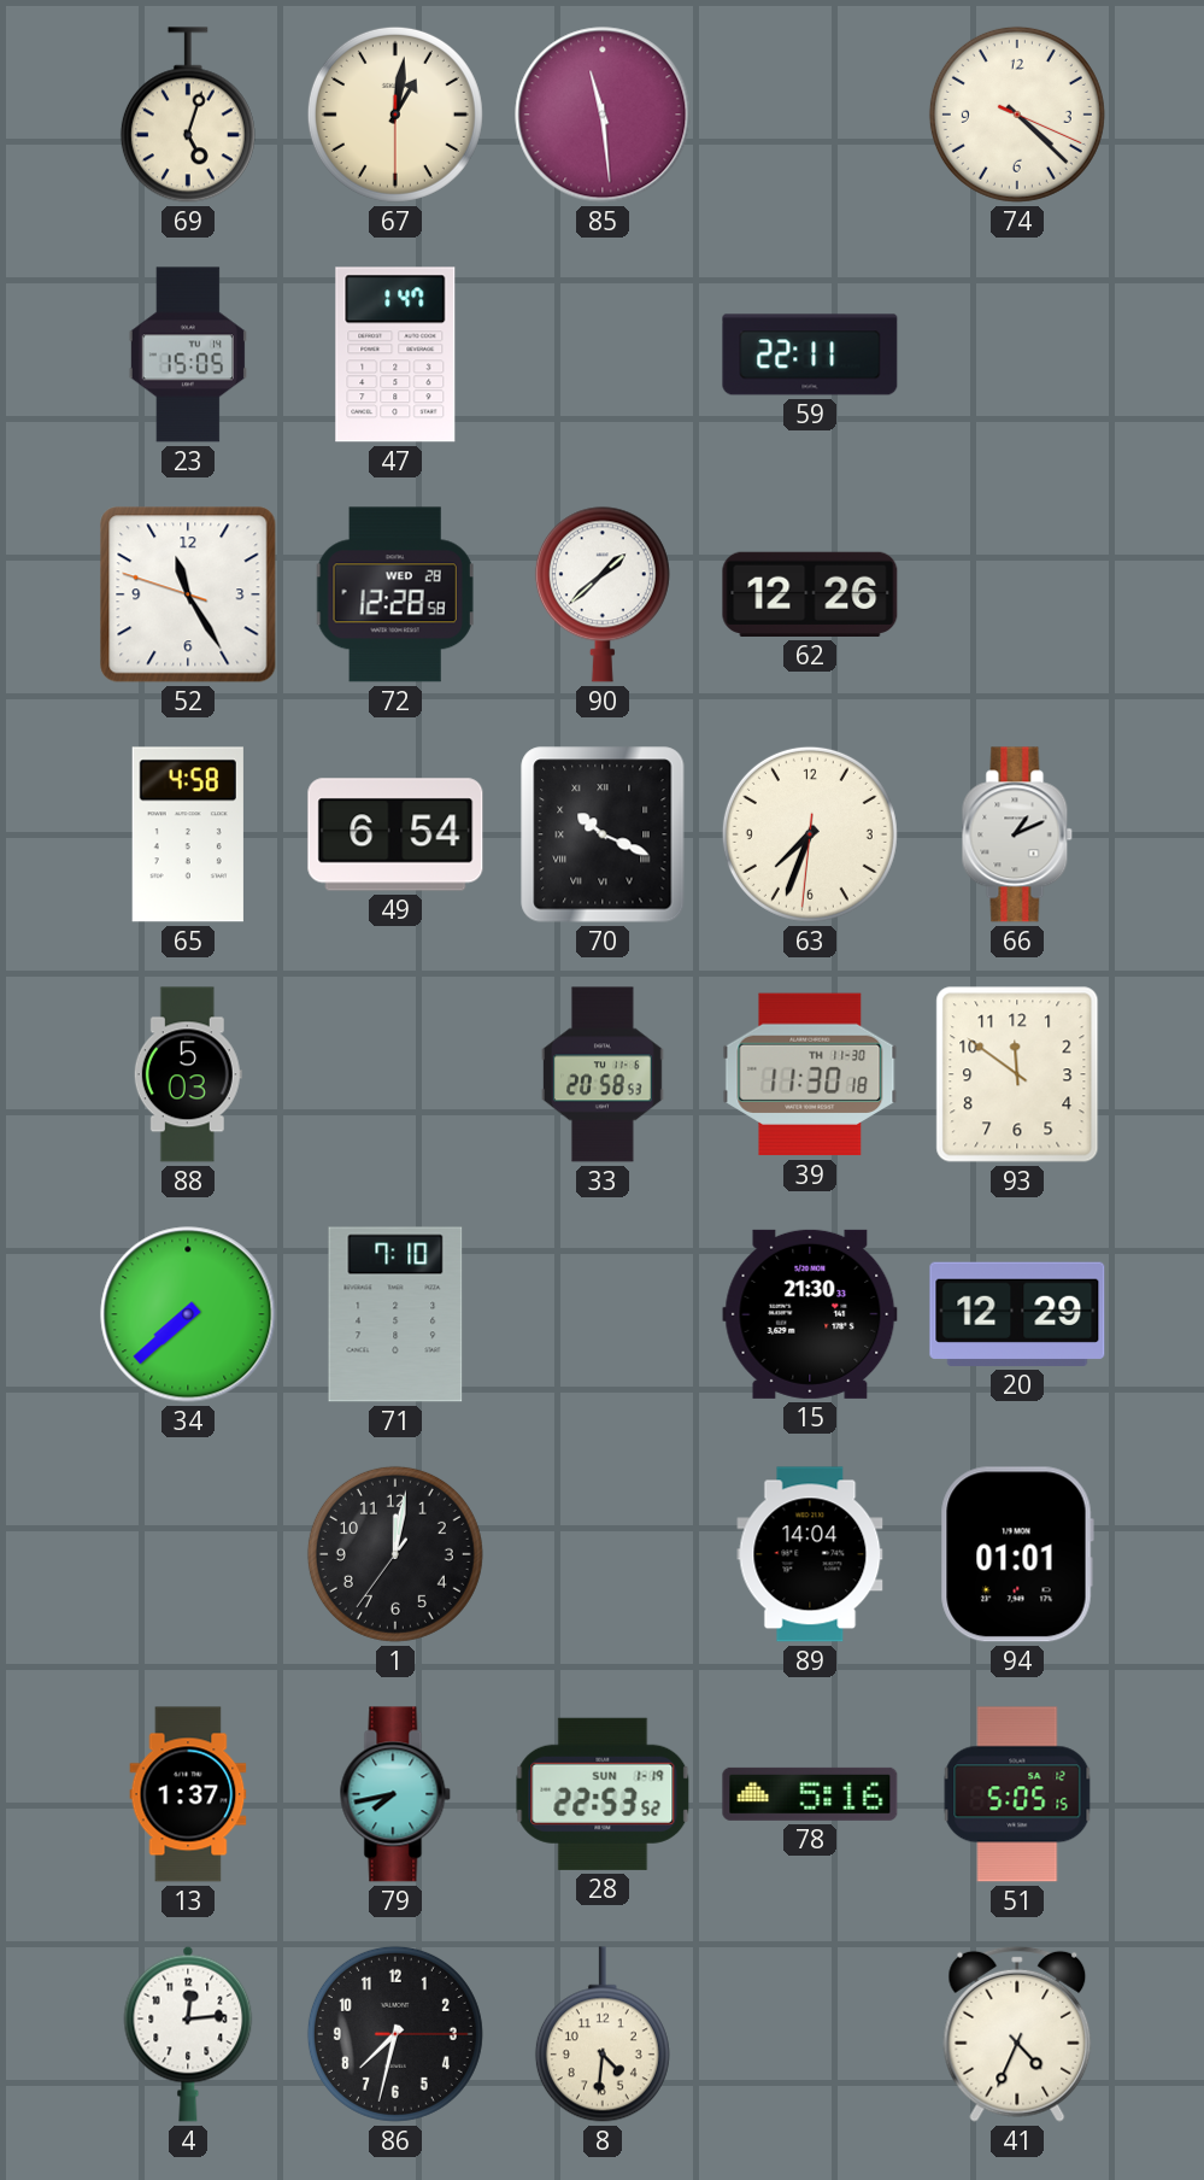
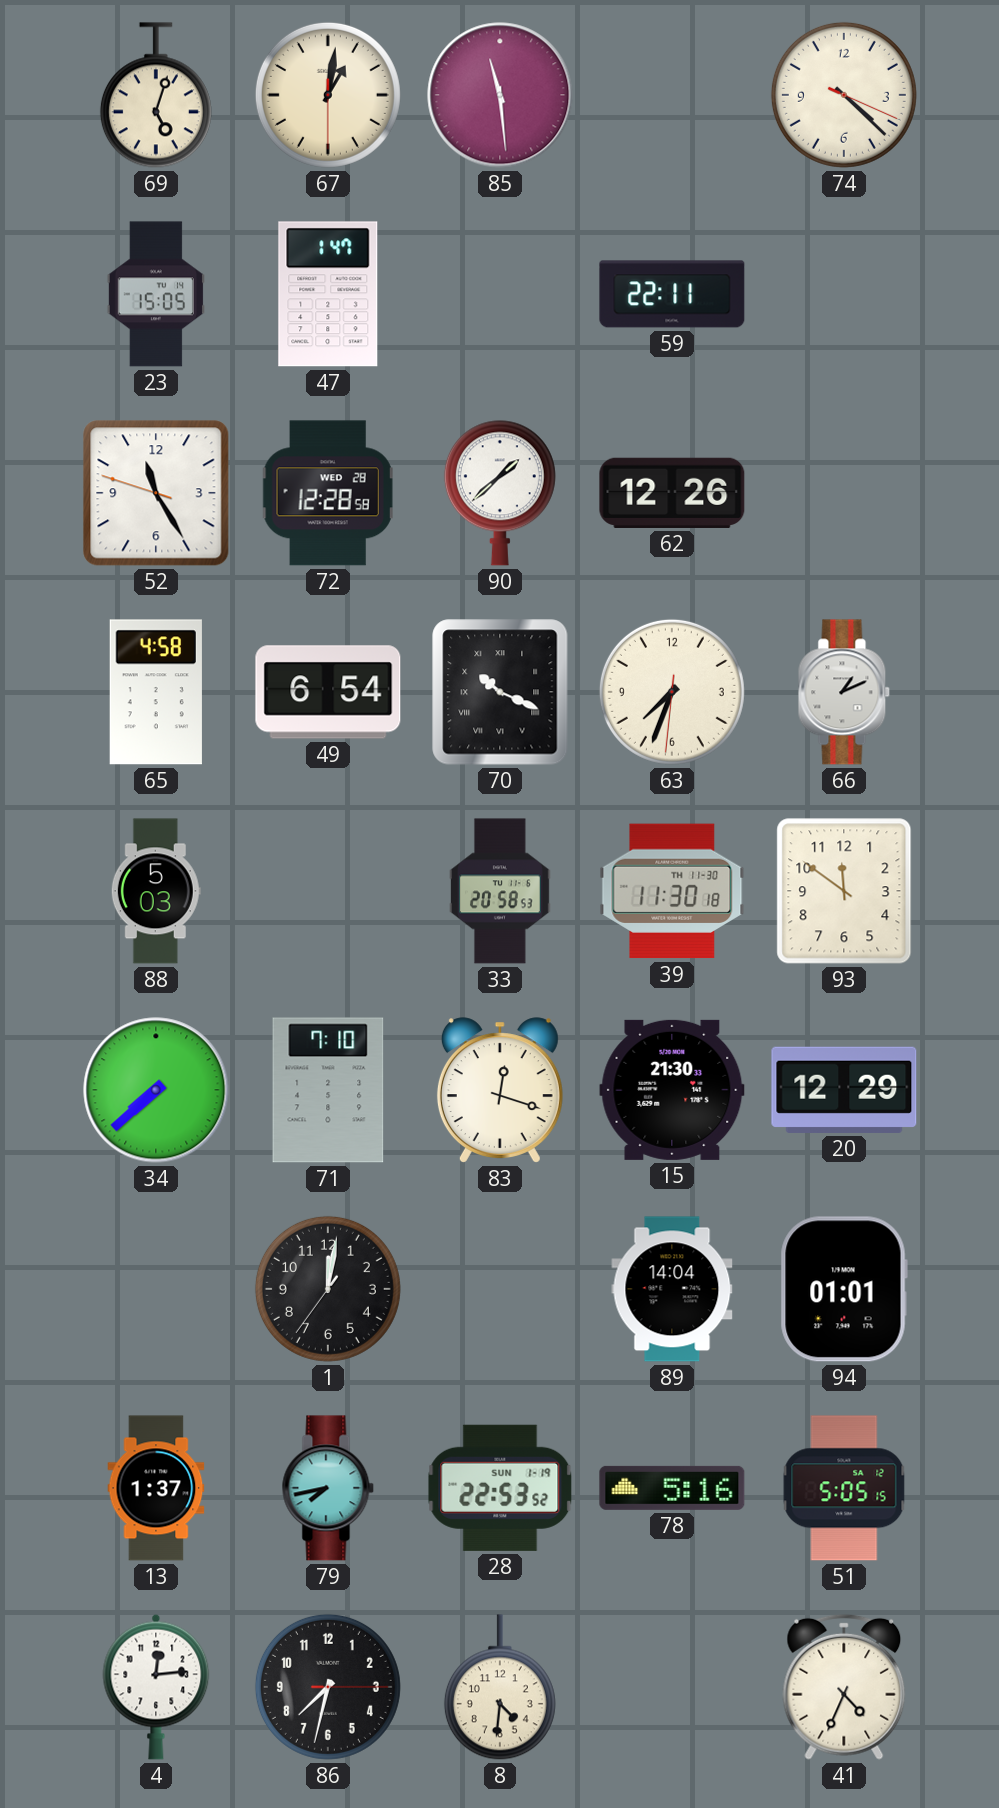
83: none -> 12:18 (500, 1090)
